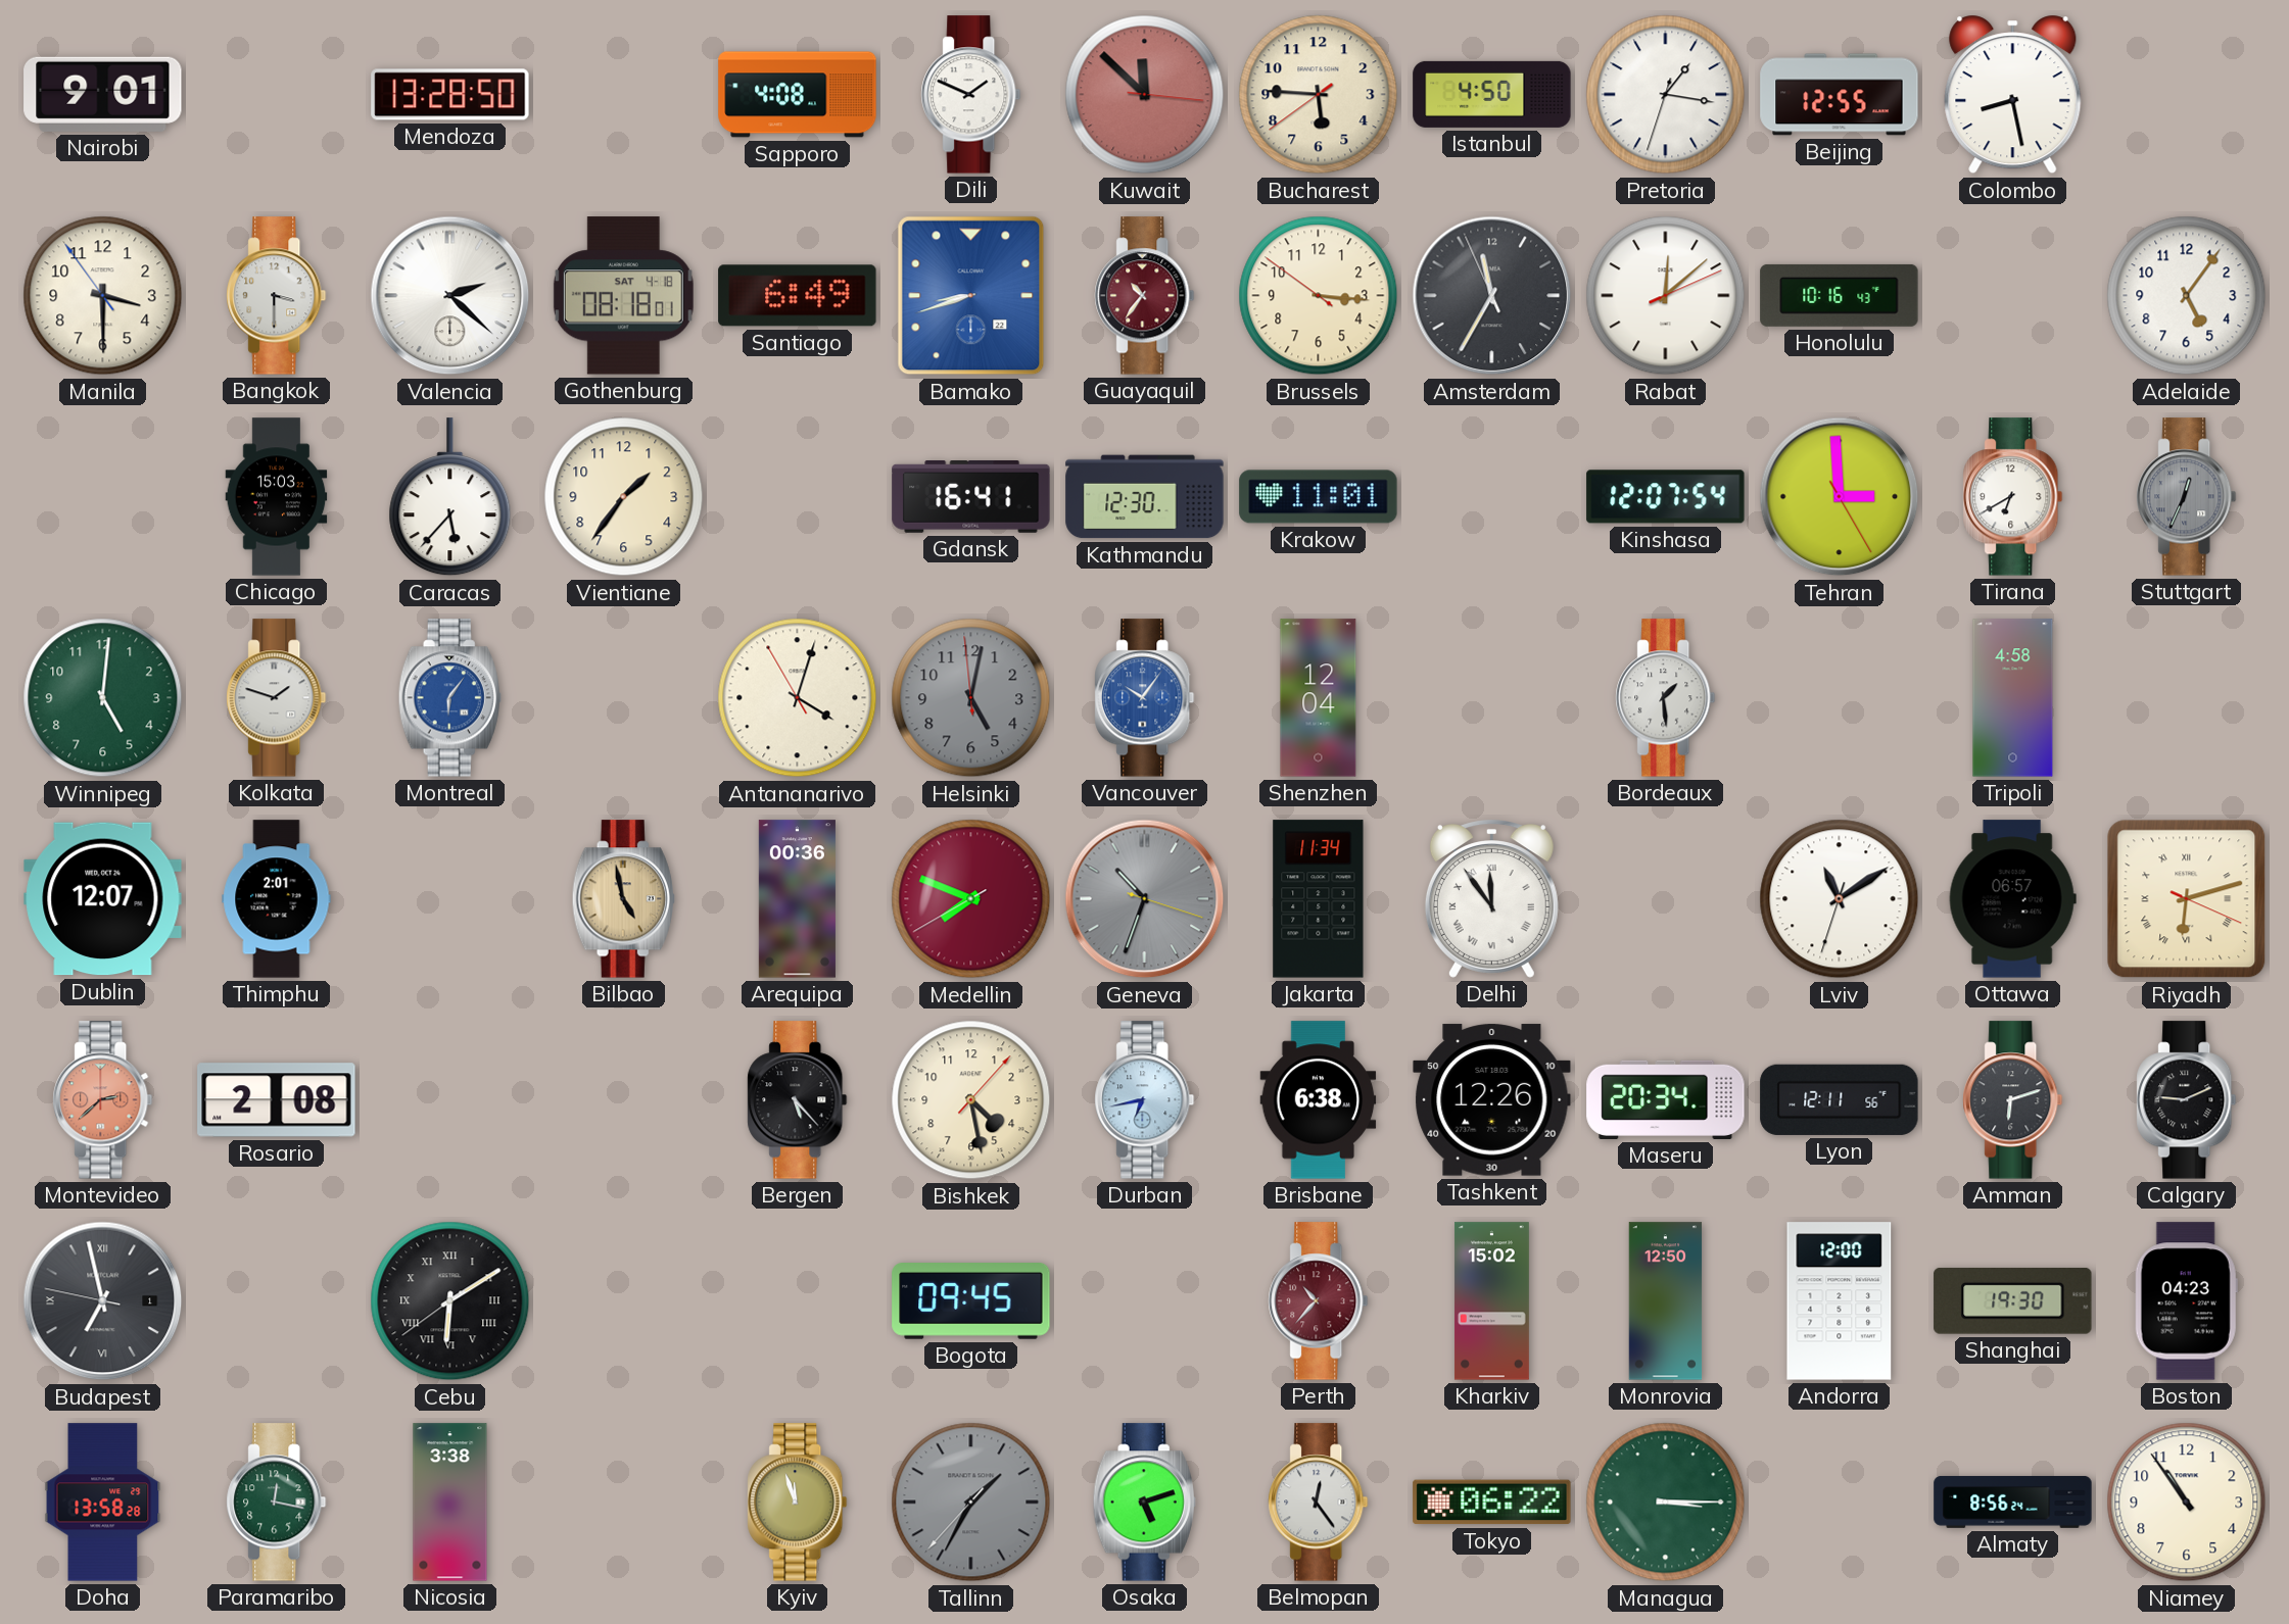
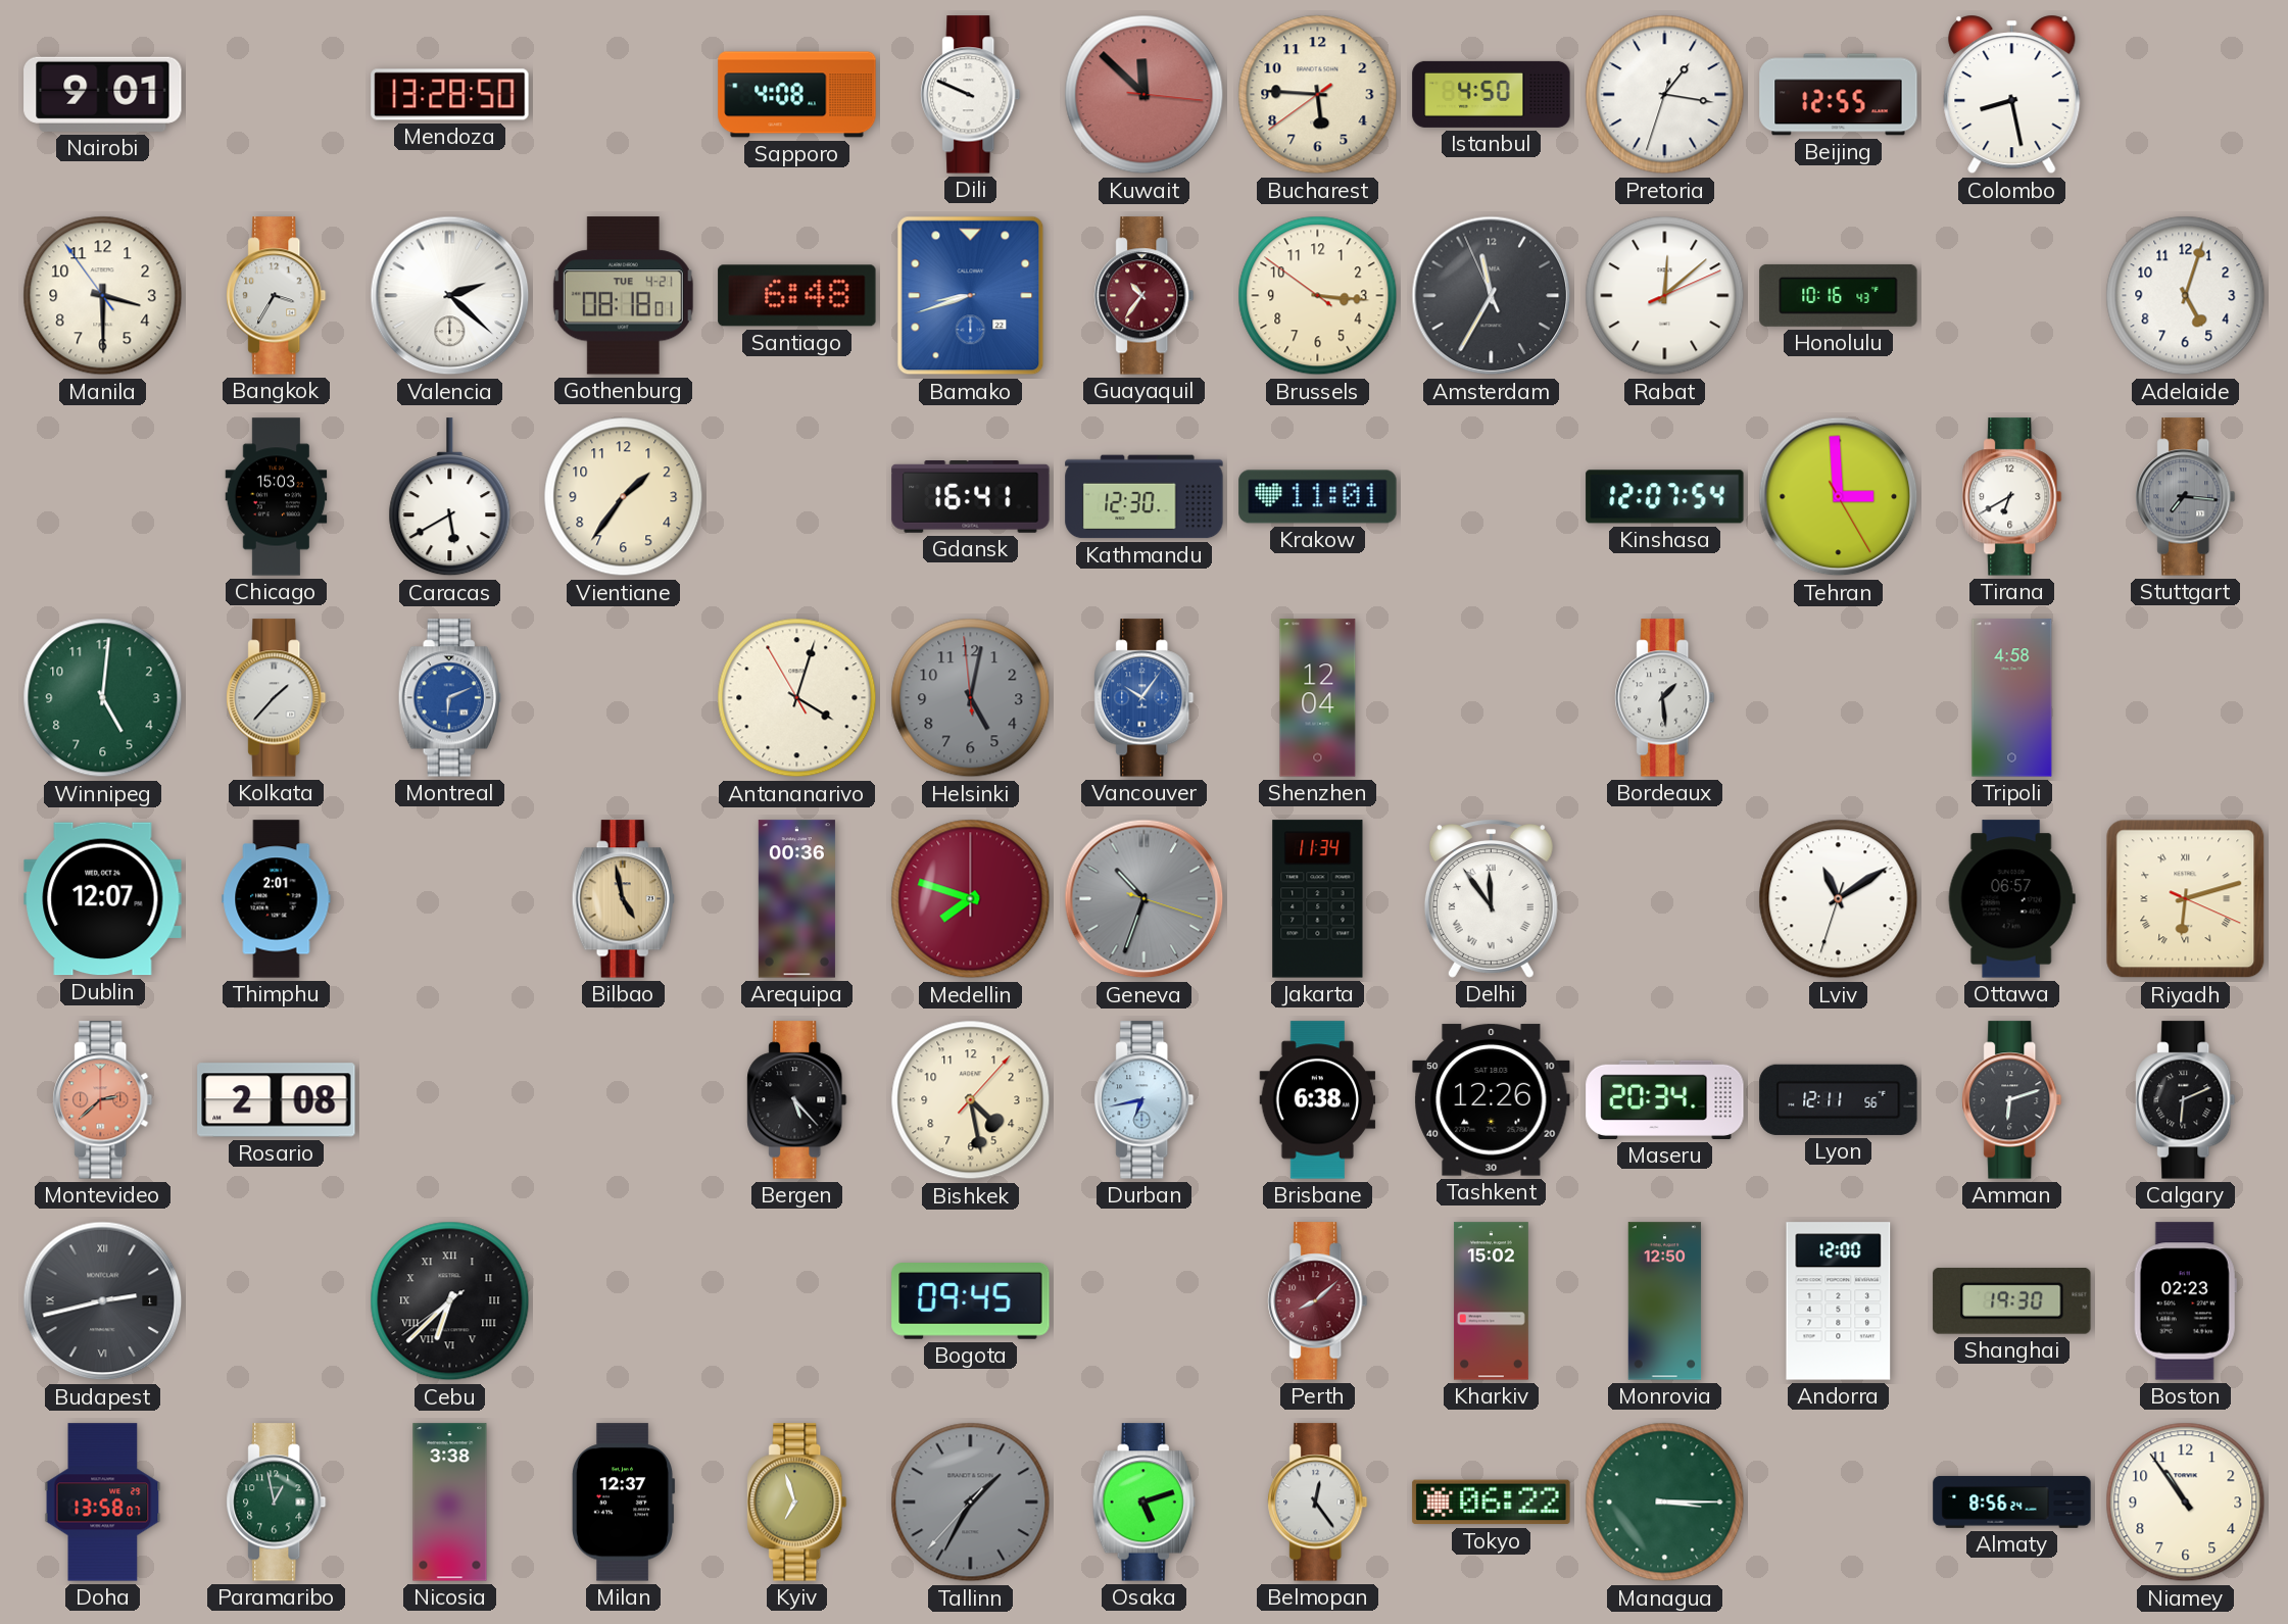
Dili: 1:49 -> 9:49 (971, 95)
Bangkok: 3:30 -> 3:35 (277, 296)
Gothenburg date: SAT 4-18 -> TUE 4-21 (623, 296)
Santiago: 6:49 -> 6:48 (797, 296)
Adelaide: 5:06 -> 5:03 (2186, 296)
Caracas: 5:37 -> 5:40 (450, 497)
Stuttgart: 12:34 -> 7:16 (2186, 497)
Kolkata: 1:48 -> 1:37 (277, 698)
Montreal: 6:06 -> 6:11 (449, 698)
Medellin: 7:48:40 -> 7:48:00 (971, 899)
Calgary: 9:11 -> 6:11 (2186, 1100)
Budapest: 6:57 -> 2:42 (103, 1301)
Cebu: 6:09 -> 6:37 (450, 1301)
Perth: 10:37 -> 8:08 (1318, 1301)
Boston: 04:23 -> 02:23 (2185, 1301)
Doha: 13:58:28 -> 13:58:07 (103, 1503)
Paramaribo: 12:17 -> 12:58 (277, 1503)
Milan: none -> 12:37 (623, 1503)
Kyiv: 11:57 -> 6:57 (797, 1503)
